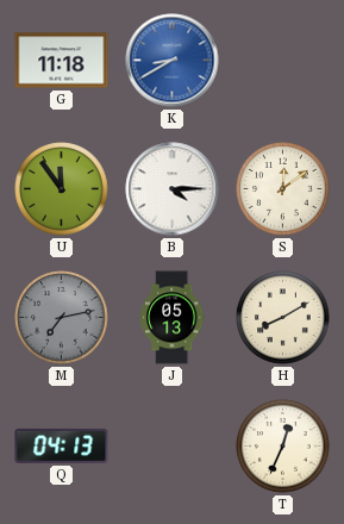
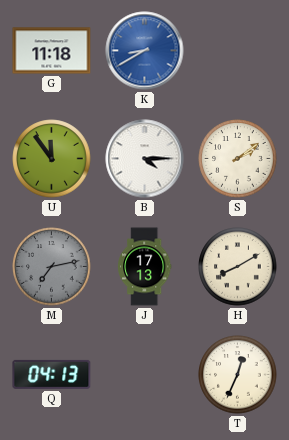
S: 12:09 -> 2:09 (238, 159)
J: 05:13 -> 17:13 (145, 267)
